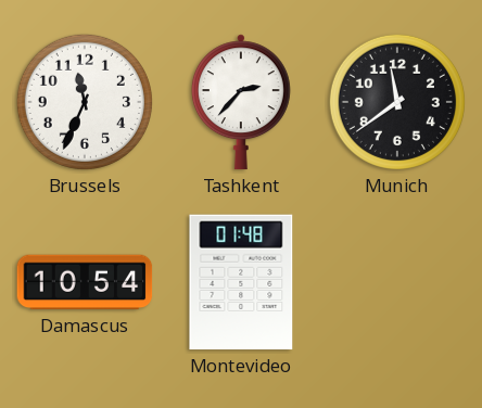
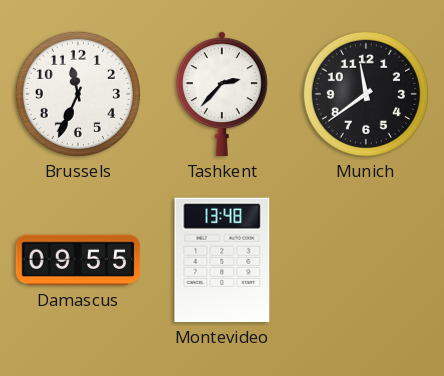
Damascus: 10:54 -> 09:55 (78, 260)
Montevideo: 01:48 -> 13:48 (222, 260)
